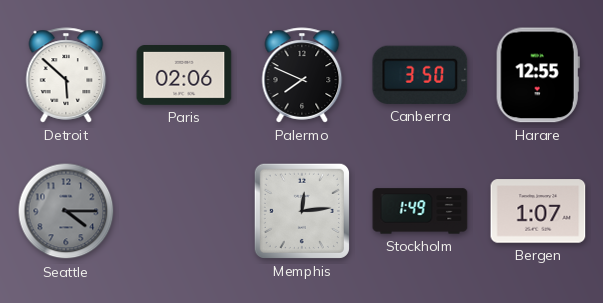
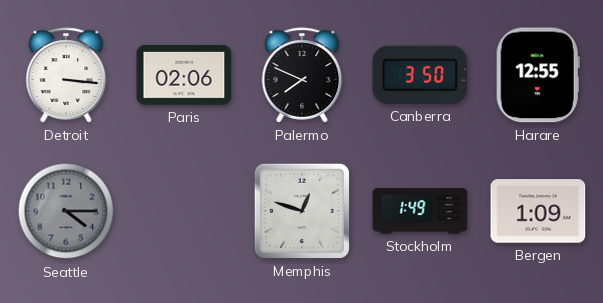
Detroit: 5:52 -> 3:16 (66, 75)
Memphis: 12:14 -> 12:48 (302, 211)
Bergen: 1:07 -> 1:09 (538, 211)
